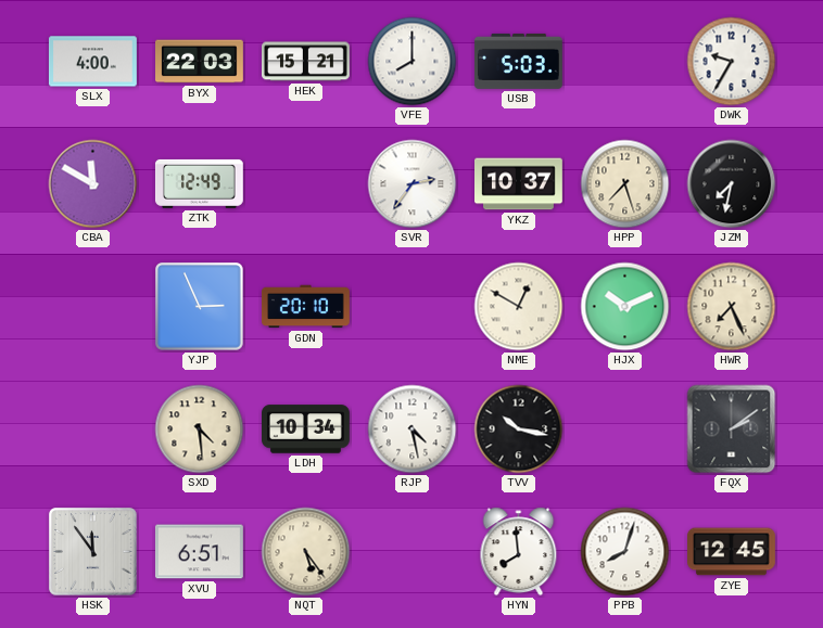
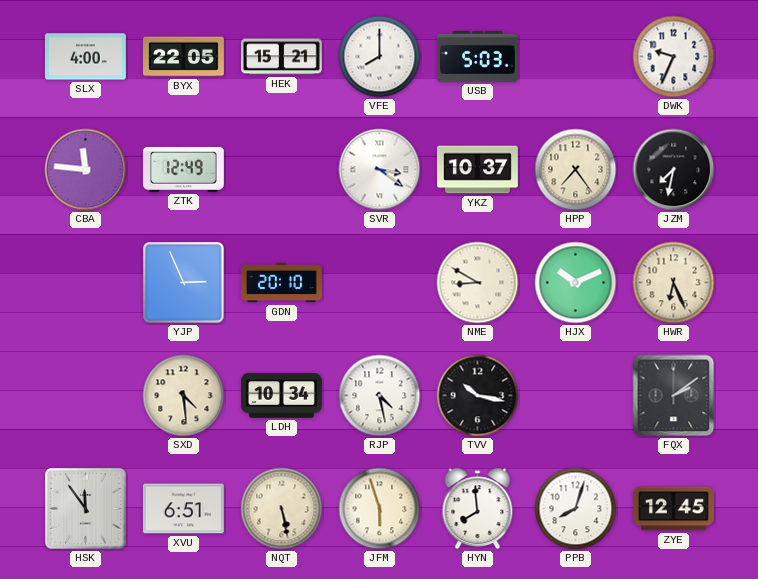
BYX: 22:03 -> 22:05 (184, 57)
DWK: 9:35 -> 9:34 (674, 57)
CBA: 11:50 -> 11:46 (86, 170)
SVR: 2:36 -> 3:21 (380, 170)
HPP: 7:27 -> 7:24 (576, 170)
NME: 12:50 -> 8:50 (478, 283)
HWR: 7:26 -> 6:26 (674, 283)
NQT: 5:24 -> 5:28 (282, 509)
JFM: none -> 5:57 (380, 509)
